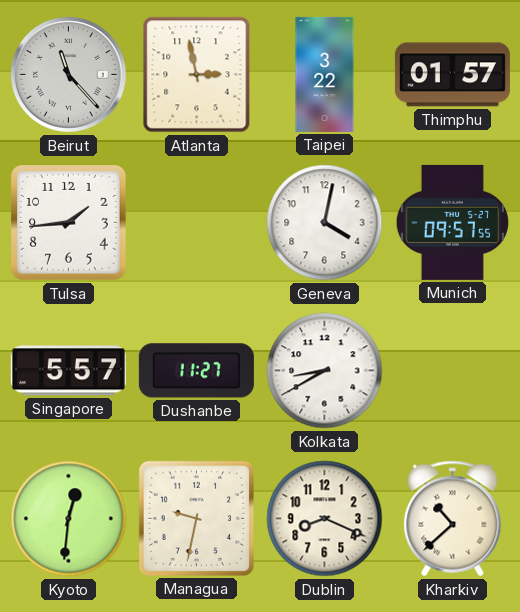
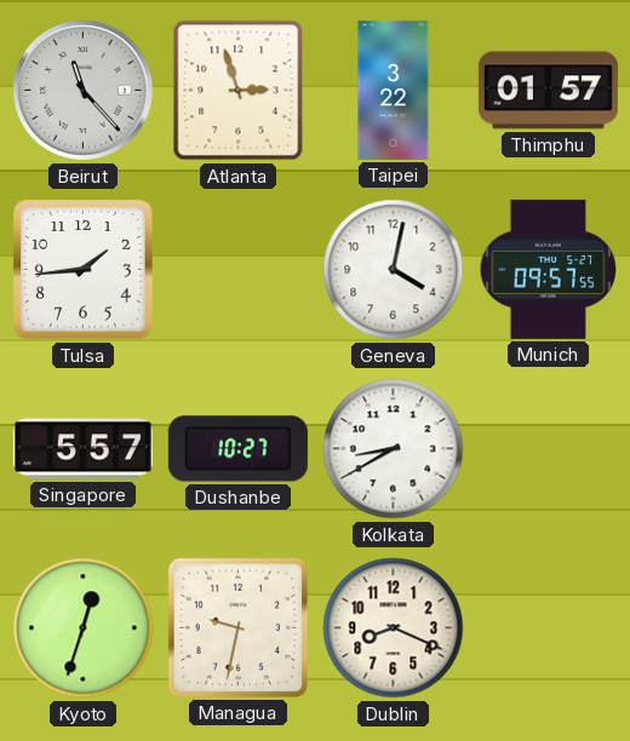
Atlanta: 2:58 -> 2:57 (239, 91)
Dushanbe: 11:27 -> 10:27 (237, 449)
Kyoto: 12:31 -> 12:33 (84, 628)
Kharkiv: 10:38 -> none (453, 519)
